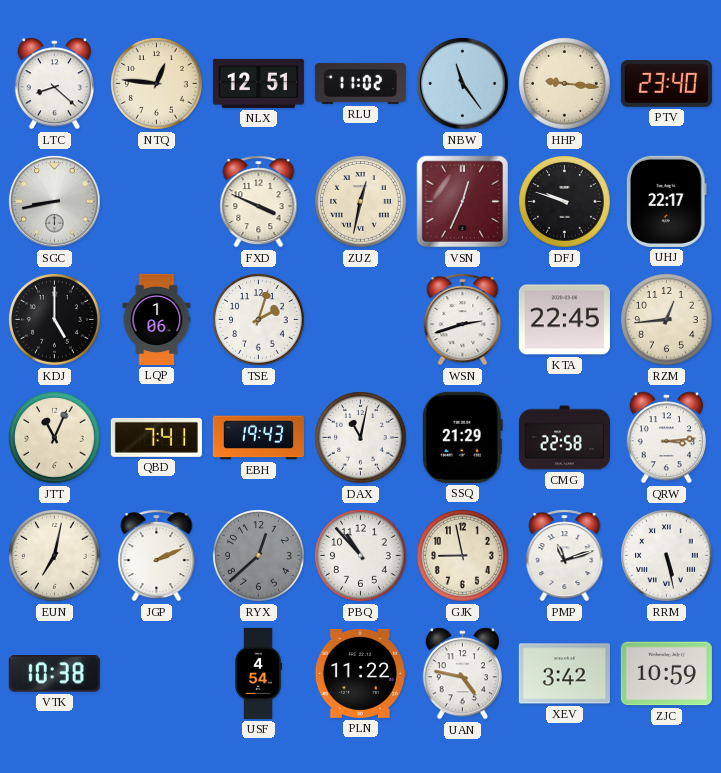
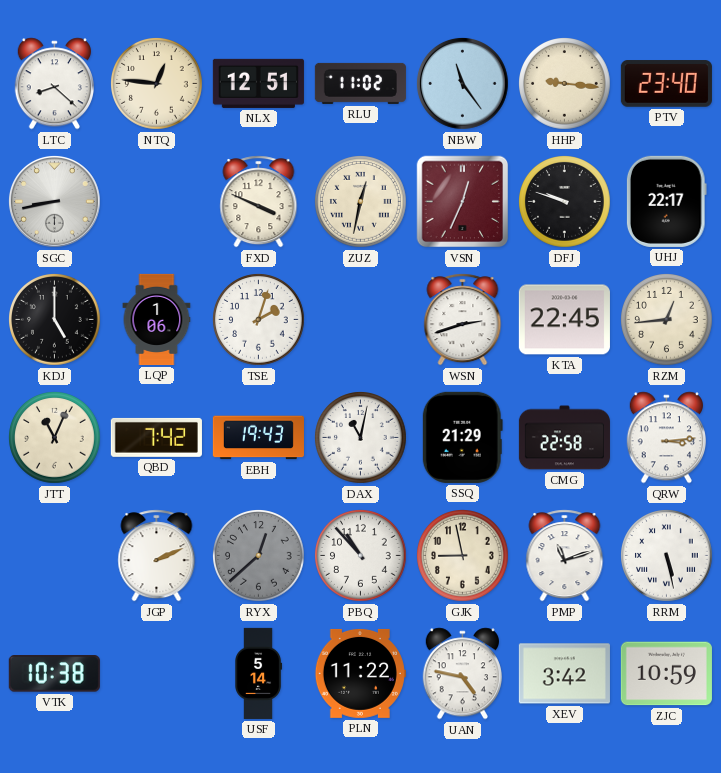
QBD: 7:41 -> 7:42 (156, 437)
EUN: 7:02 -> none (55, 556)
USF: 4:54 -> 5:14 (259, 673)
